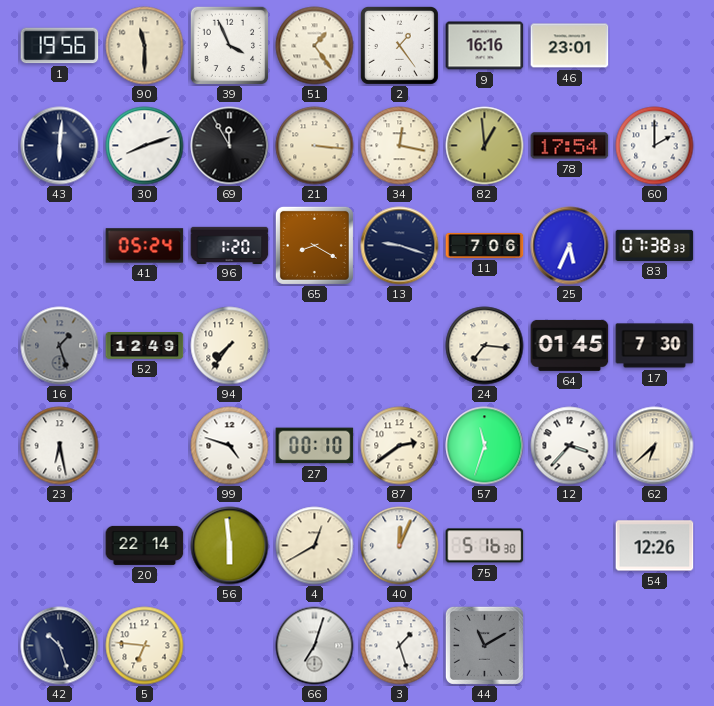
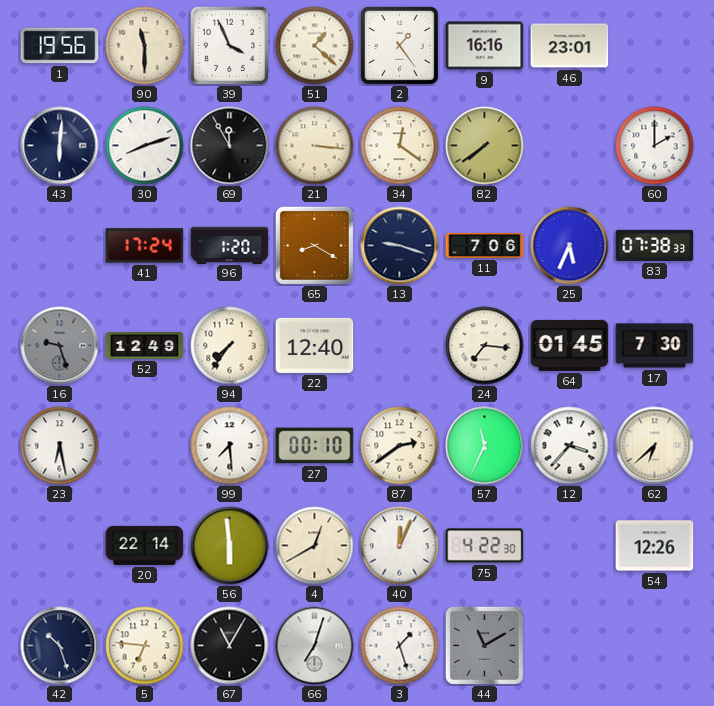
51: 1:24 -> 1:22 (315, 46)
34: 12:17 -> 12:21 (400, 146)
82: 12:59 -> 7:39 (485, 146)
78: 17:54 -> none (570, 146)
41: 05:24 -> 17:24 (145, 246)
16: 1:27 -> 9:27 (60, 346)
22: none -> 12:40 (315, 345)
99: 4:48 -> 7:29 (230, 446)
57: 11:33 -> 11:34 (485, 446)
75: 5:16 -> 4:22 (485, 546)
67: none -> 11:05 (230, 646)
